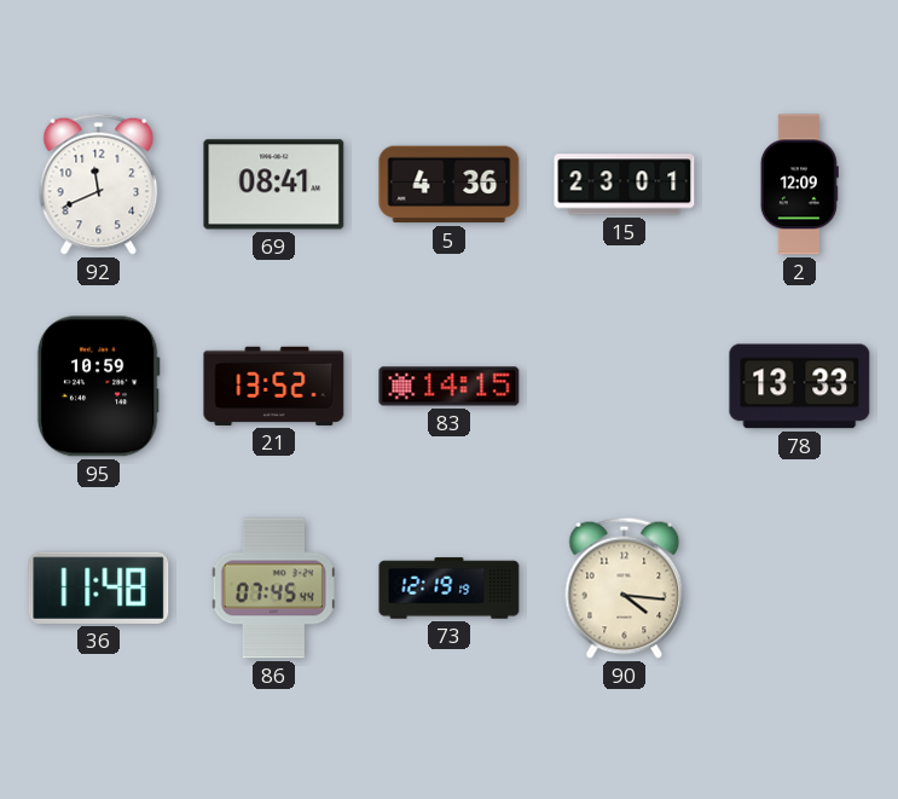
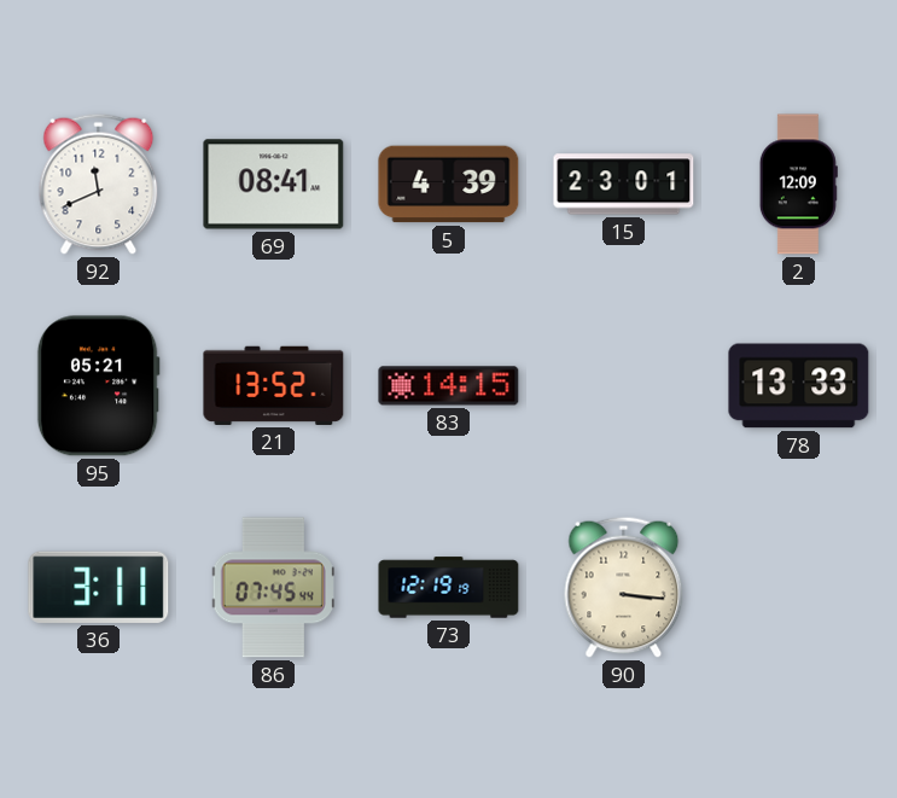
5: 4:36 -> 4:39 (449, 185)
95: 10:59 -> 05:21 (98, 386)
36: 11:48 -> 3:11 (99, 587)
90: 4:16 -> 3:16 (624, 587)
